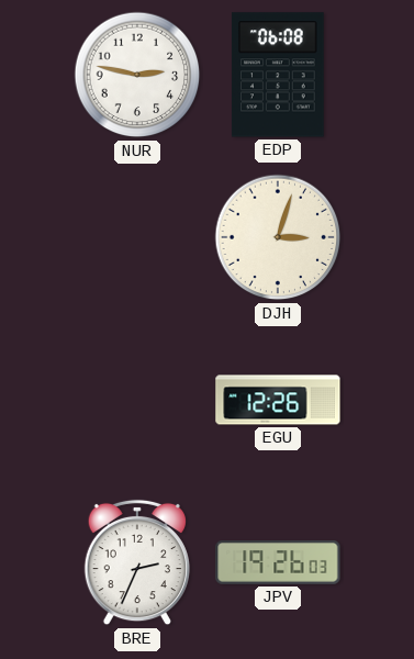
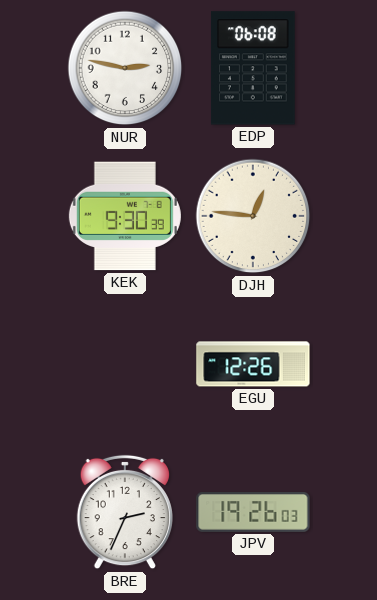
KEK: none -> 9:30 (125, 216)
DJH: 3:03 -> 12:46 (253, 216)
